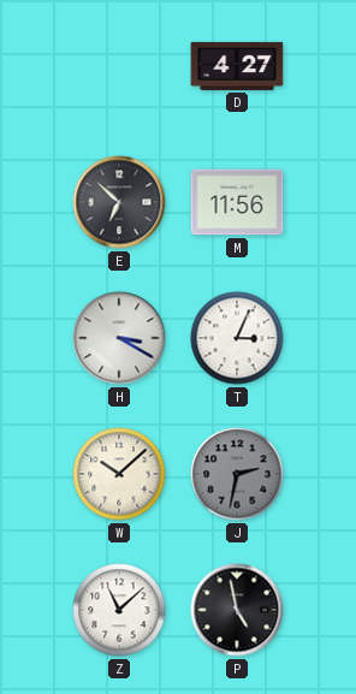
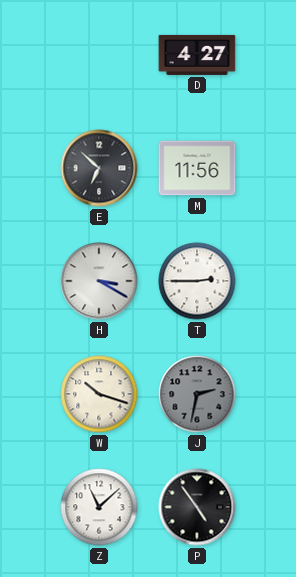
T: 3:04 -> 2:45 (197, 281)
W: 10:08 -> 10:18 (99, 394)
P: 4:58 -> 4:54 (197, 507)
